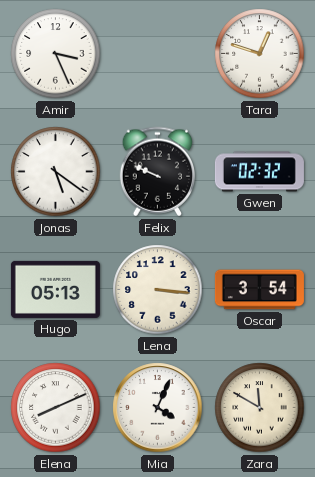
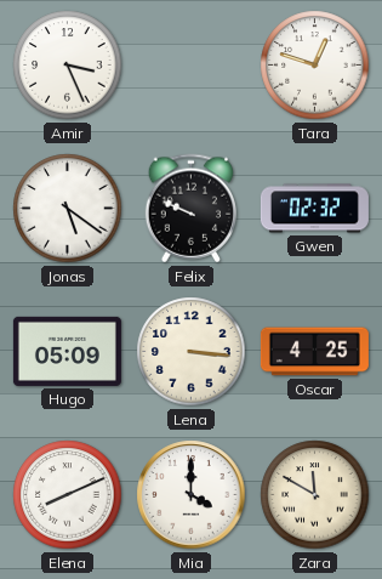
Hugo: 05:13 -> 05:09 (67, 351)
Oscar: 3:54 -> 4:25 (314, 352)
Mia: 4:04 -> 4:00 (192, 495)
